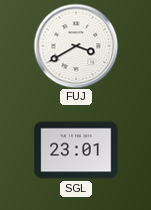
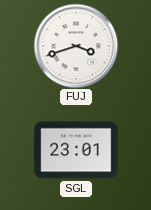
FUJ: 3:40 -> 3:42 (76, 46)
